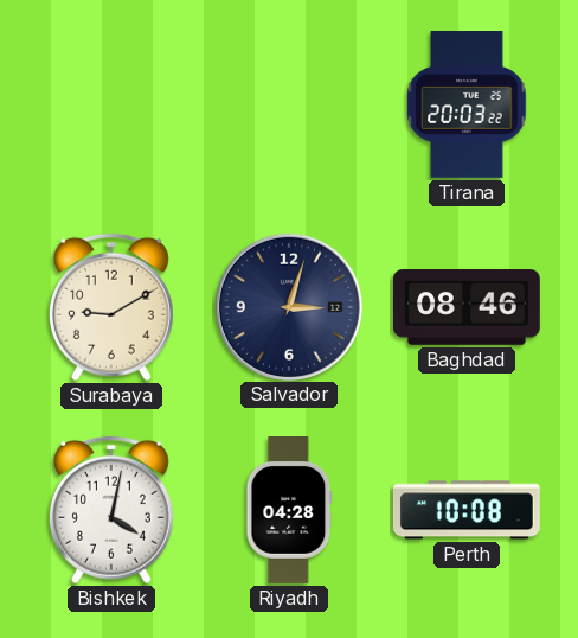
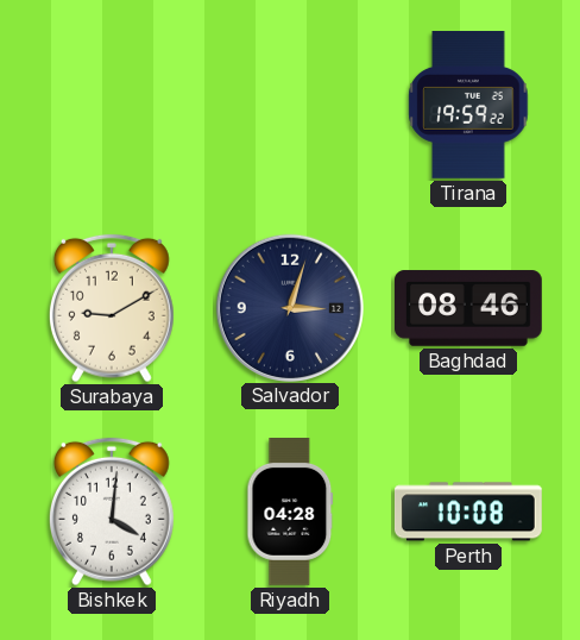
Tirana: 20:03 -> 19:59 (468, 106)
Bishkek: 4:02 -> 4:01 (112, 512)
